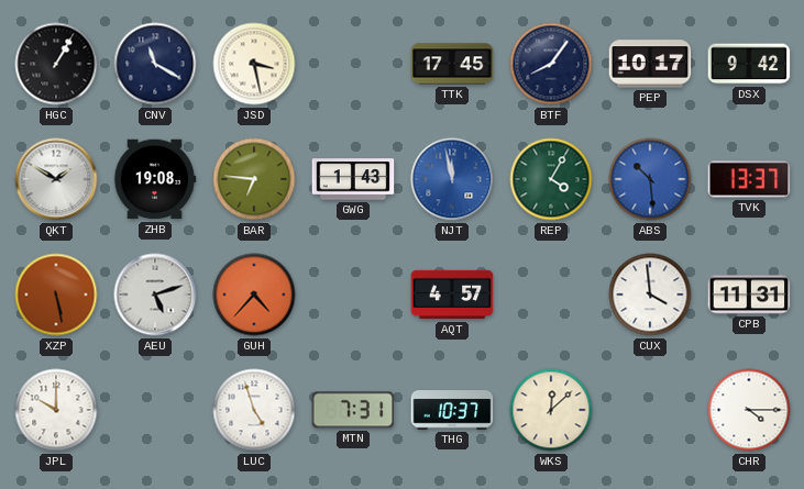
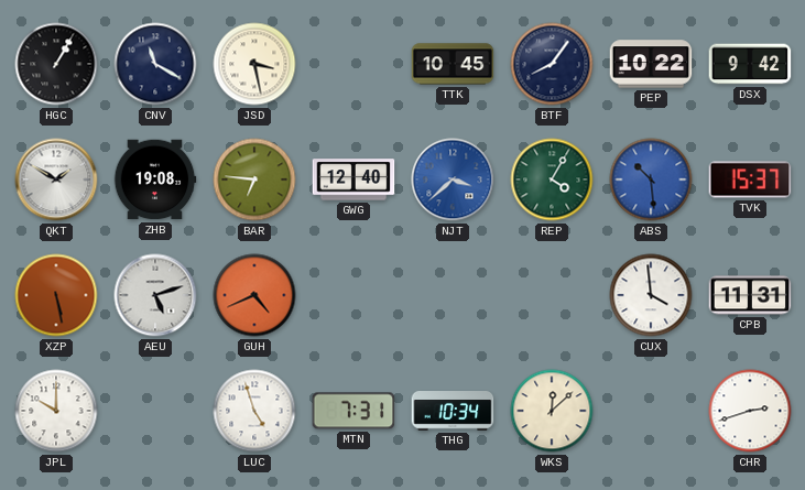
TTK: 17:45 -> 10:45 (453, 64)
PEP: 10:17 -> 10:22 (651, 64)
GWG: 1:43 -> 12:40 (353, 179)
NJT: 11:58 -> 3:38 (453, 179)
TVK: 13:37 -> 15:37 (750, 179)
GUH: 4:37 -> 4:41 (254, 295)
AQT: 4:57 -> none (452, 294)
THG: 10:37 -> 10:34 (453, 411)
CHR: 4:15 -> 2:42 (750, 411)
